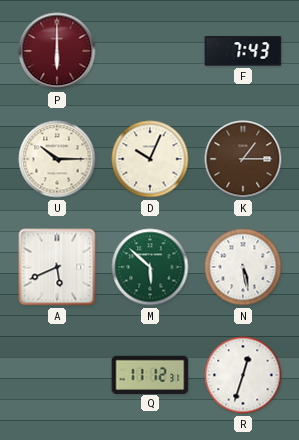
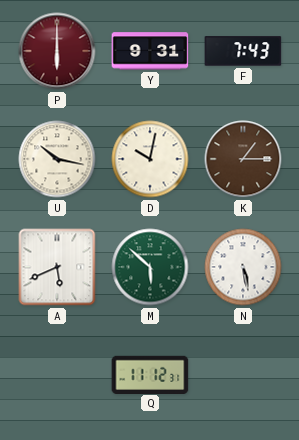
Y: none -> 9:31 (150, 51)
U: 10:15 -> 10:17 (57, 159)
D: 10:04 -> 10:02 (150, 159)
R: 12:33 -> none (243, 375)
